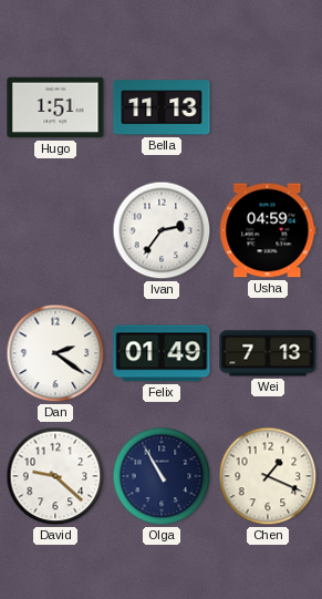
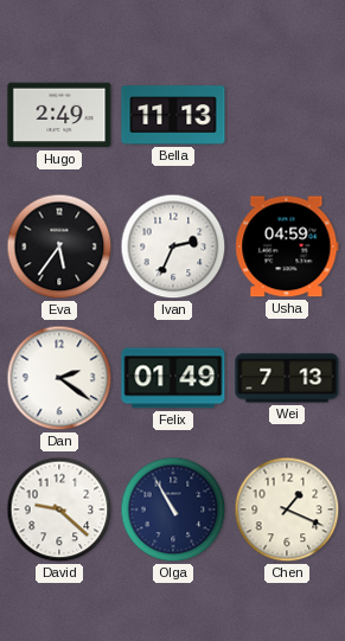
Hugo: 1:51 -> 2:49 (59, 115)
Eva: none -> 5:36 (59, 246)
Ivan: 2:36 -> 2:34 (173, 246)
